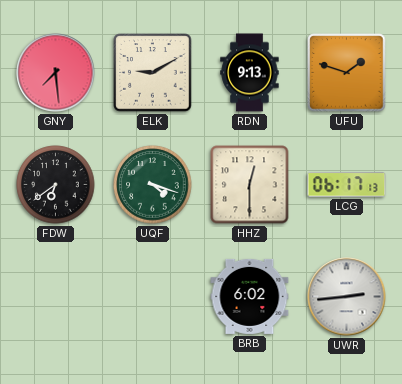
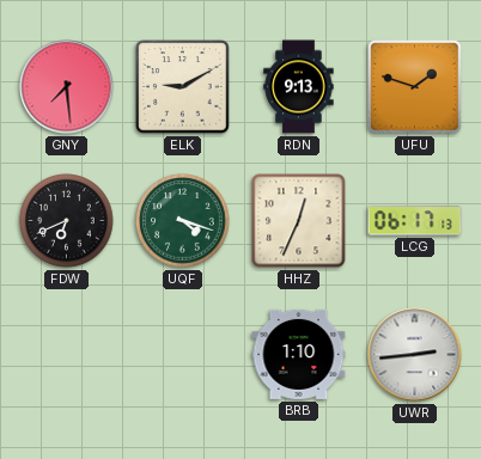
FDW: 6:39 -> 6:41 (67, 221)
HHZ: 12:30 -> 12:34 (299, 221)
BRB: 6:02 -> 1:10 (299, 354)
